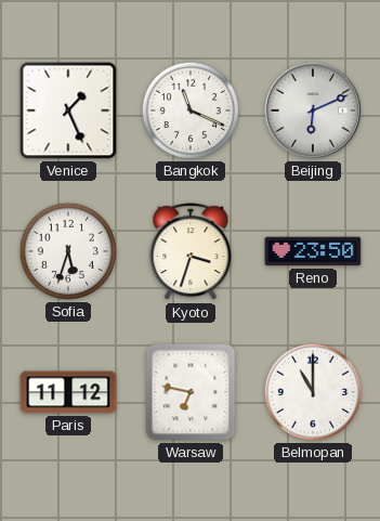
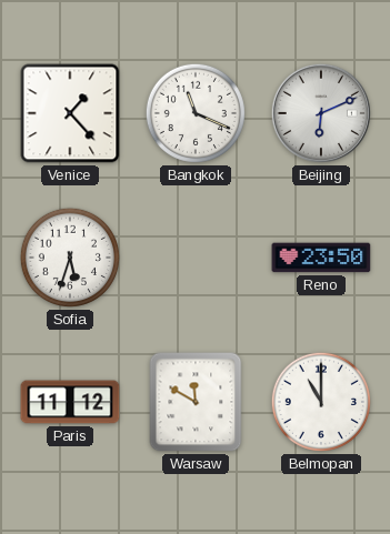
Venice: 1:26 -> 1:23 (70, 113)
Kyoto: 3:33 -> none (191, 252)
Warsaw: 6:47 -> 11:50 (196, 402)
